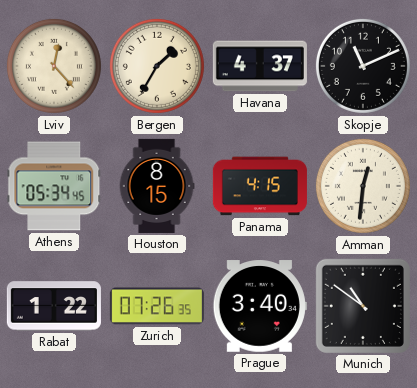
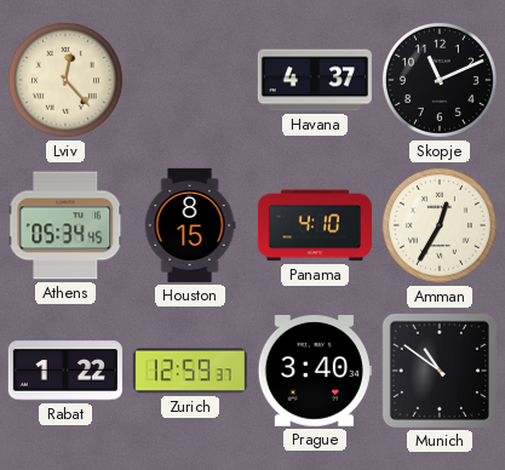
Bergen: 1:35 -> none (157, 66)
Panama: 4:15 -> 4:10 (315, 225)
Amman: 12:31 -> 12:35 (440, 225)
Zurich: 07:26 -> 12:59 (190, 371)
